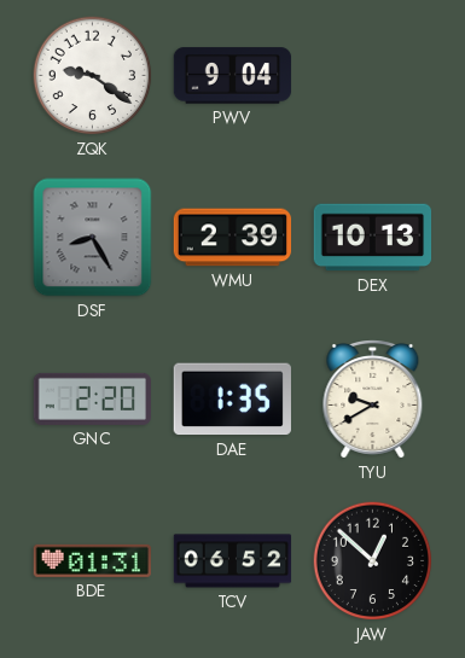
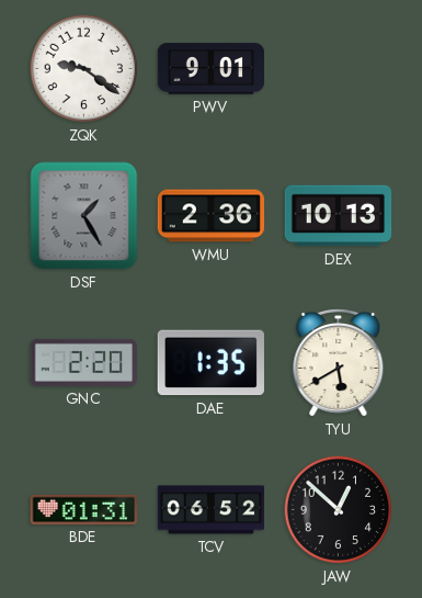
PWV: 9:04 -> 9:01 (212, 69)
DSF: 8:25 -> 1:25 (84, 216)
WMU: 2:39 -> 2:36 (212, 216)
TYU: 9:40 -> 5:40 (339, 363)
